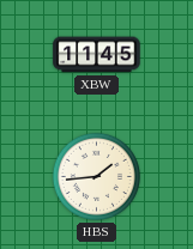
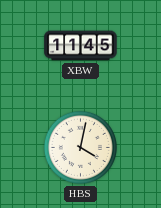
HBS: 1:44 -> 4:02 (80, 147)
